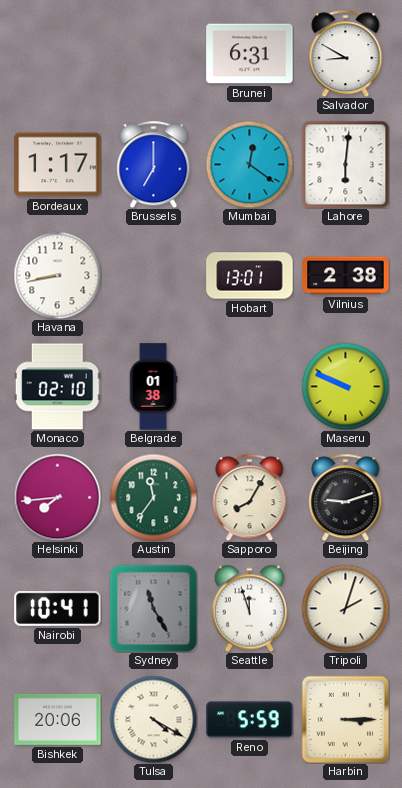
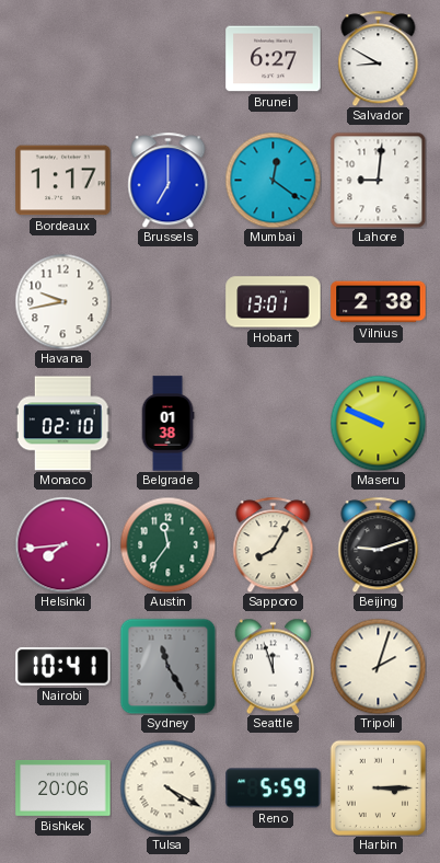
Brunei: 6:31 -> 6:27 (274, 59)
Lahore: 6:01 -> 9:01 (378, 180)
Havana: 8:43 -> 9:43 (62, 301)
